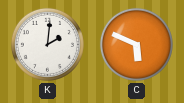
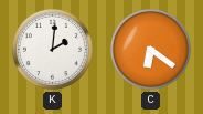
C: 5:49 -> 6:21 (150, 49)
